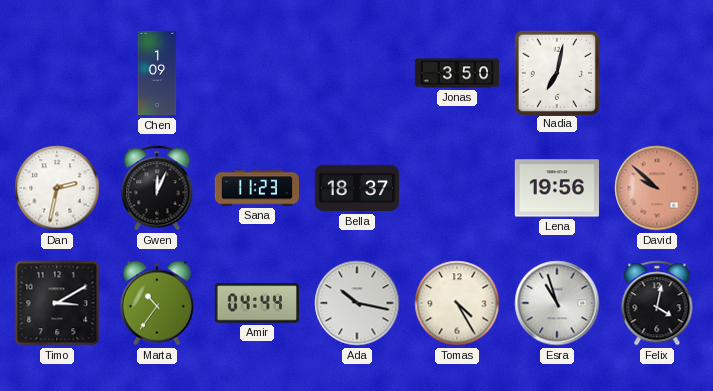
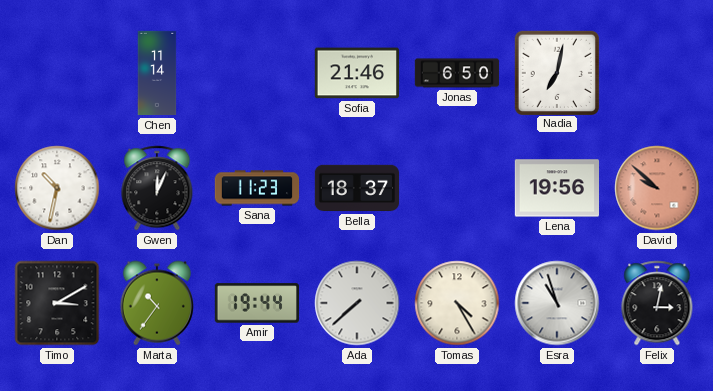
Chen: 1:09 -> 11:14 (157, 73)
Sofia: none -> 21:46 (356, 73)
Jonas: 3:50 -> 6:50 (457, 73)
Dan: 2:32 -> 10:32 (57, 188)
Amir: 04:44 -> 19:44 (256, 303)
Ada: 10:17 -> 7:38 (357, 303)
Felix: 4:02 -> 3:02 (657, 303)
